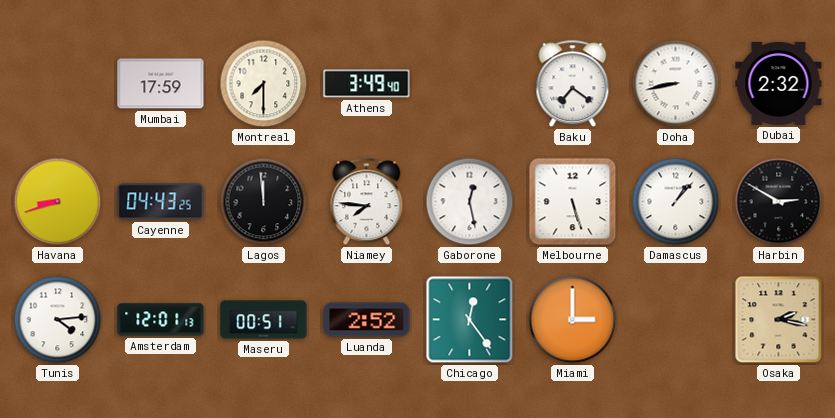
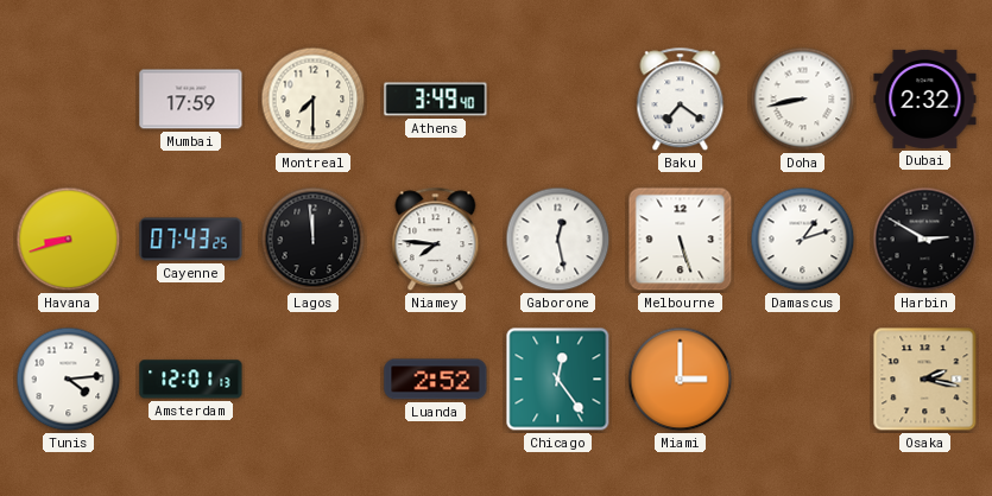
Cayenne: 04:43 -> 07:43 (191, 240)
Damascus: 1:07 -> 1:12 (803, 240)
Maseru: 00:51 -> none (264, 320)
